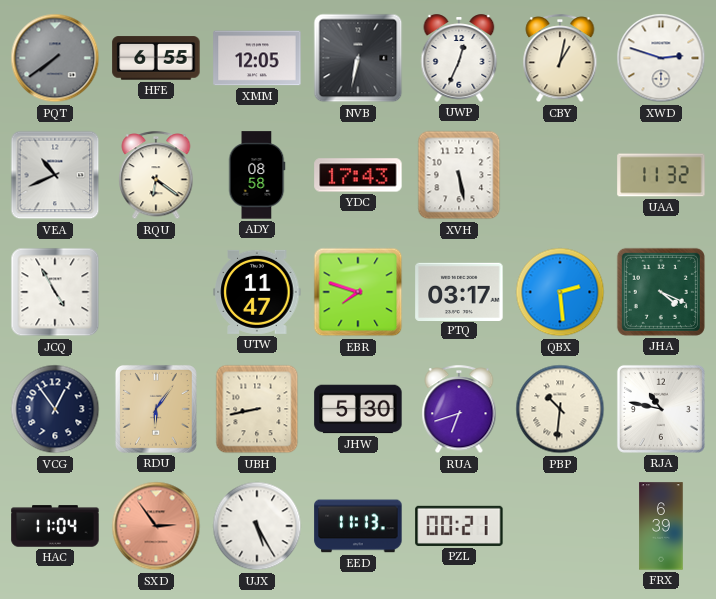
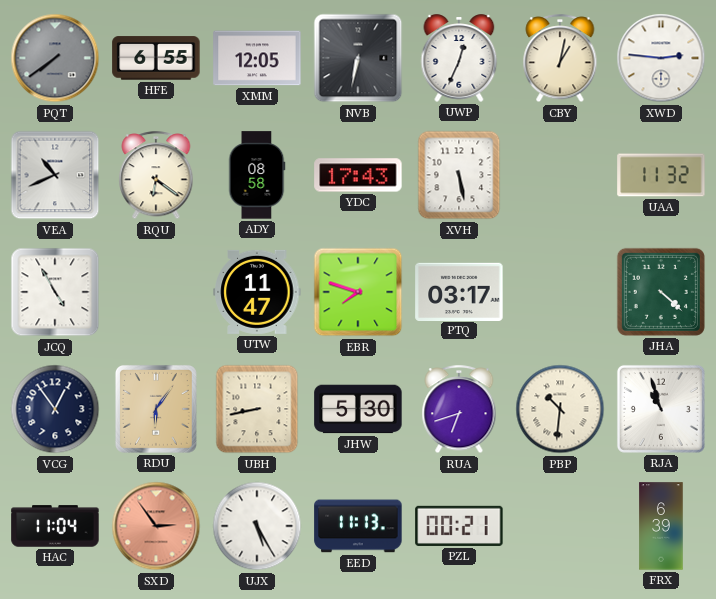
XWD: 2:48 -> 2:46 (661, 58)
QBX: 2:29 -> none (560, 292)
JHA: 4:19 -> 4:22 (661, 292)
RJA: 10:47 -> 10:57 (661, 409)
